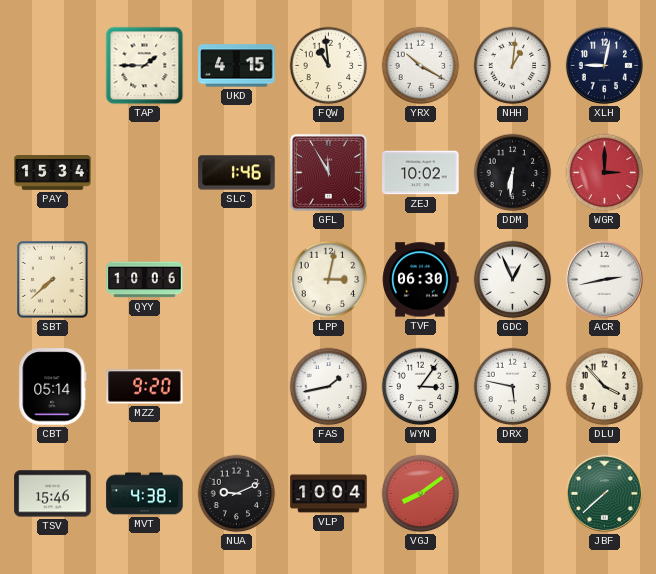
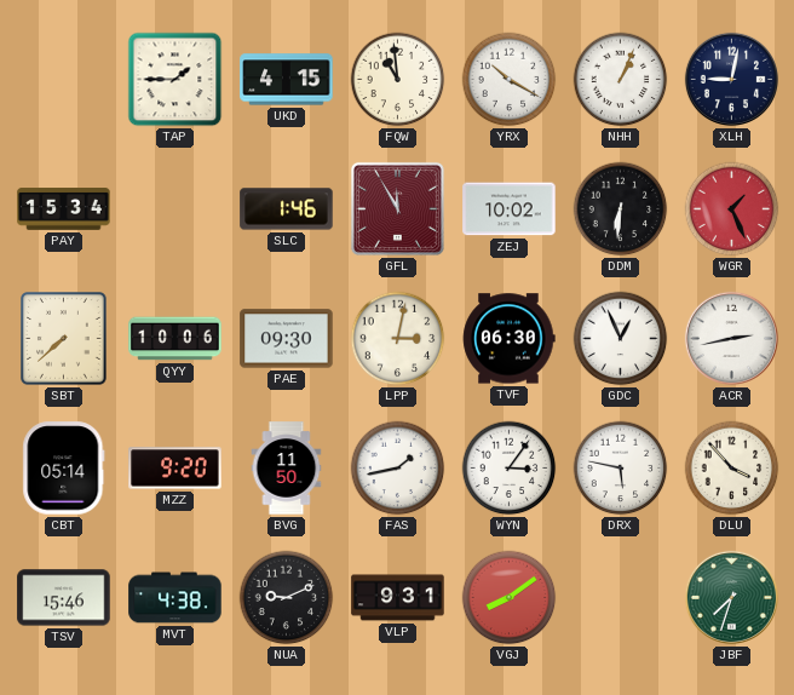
NHH: 1:01 -> 1:04 (621, 80)
WGR: 3:00 -> 1:26 (732, 209)
PAE: none -> 09:30 (287, 339)
BVG: none -> 11:50 (287, 469)
VLP: 10:04 -> 9:31 (398, 598)
JBF: 7:38 -> 7:33 (731, 597)
